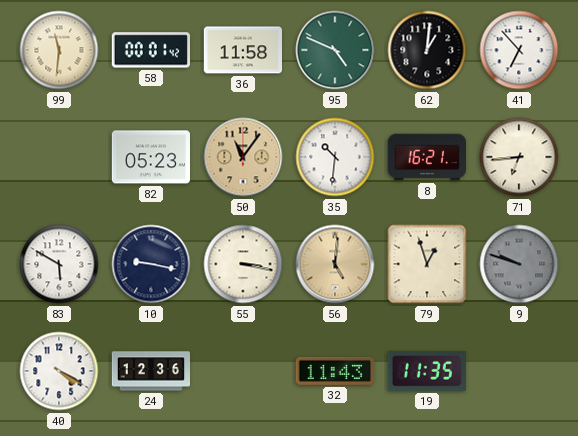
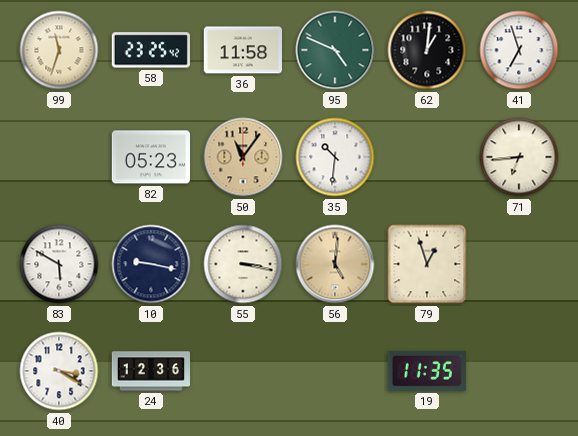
99: 11:31 -> 11:33 (59, 50)
58: 00:01 -> 23:25 (151, 50)
41: 6:53 -> 6:57 (519, 50)
8: 16:21 -> none (426, 157)
9: 9:48 -> none (519, 264)
40: 4:20 -> 3:20 (59, 371)
32: 11:43 -> none (335, 371)
